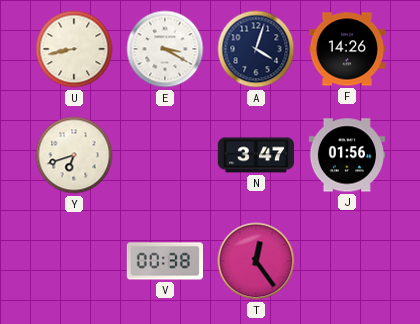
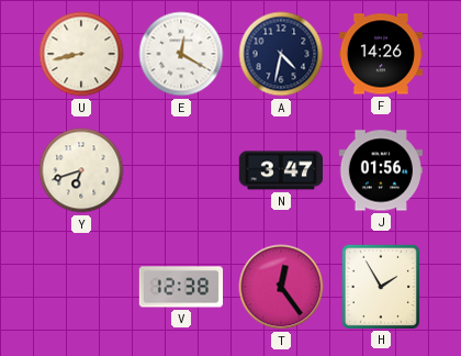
E: 3:20 -> 12:20 (181, 54)
A: 4:03 -> 4:32 (281, 54)
V: 00:38 -> 12:38 (180, 287)
H: none -> 1:55 (381, 286)
